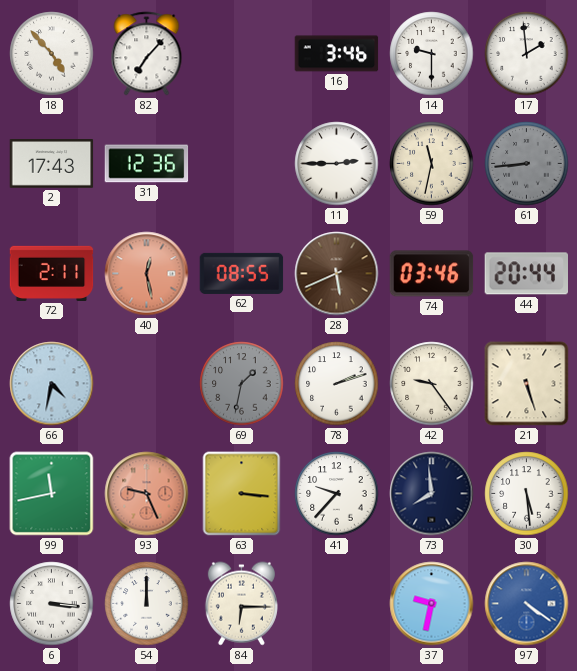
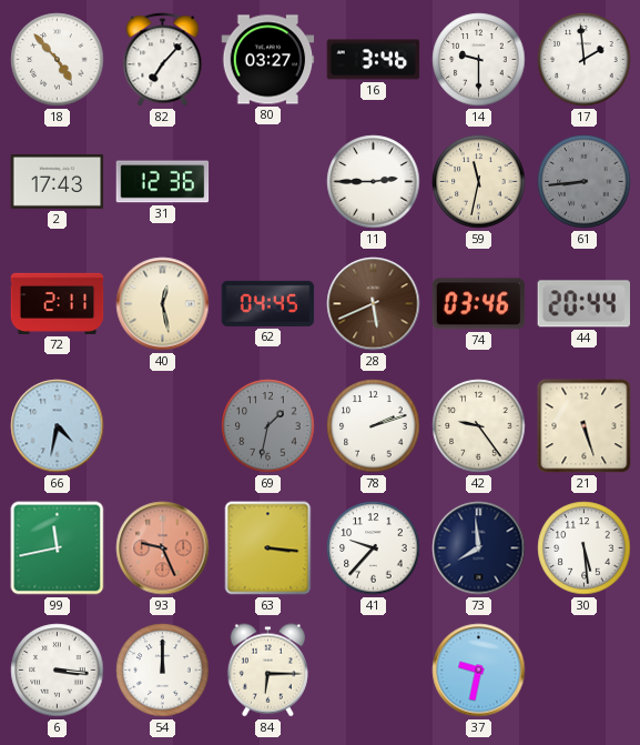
80: none -> 03:27 (268, 60)
40 dial: salmon -> cream (163, 304)
62: 08:55 -> 04:45 (268, 303)
97: 4:21 -> none (527, 604)
